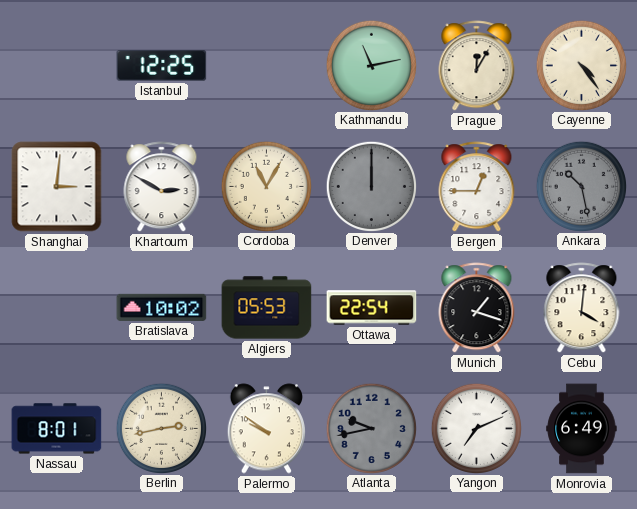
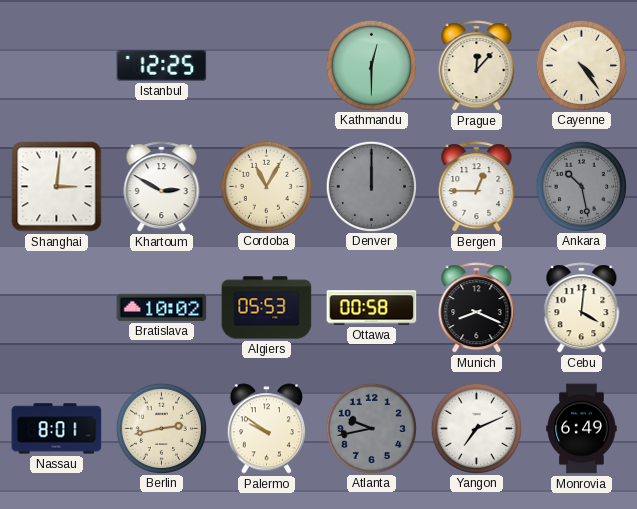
Kathmandu: 11:13 -> 12:30 (371, 65)
Prague: 12:05 -> 12:07 (477, 66)
Ottawa: 22:54 -> 00:58 (372, 308)
Munich: 1:18 -> 8:19 (477, 308)
